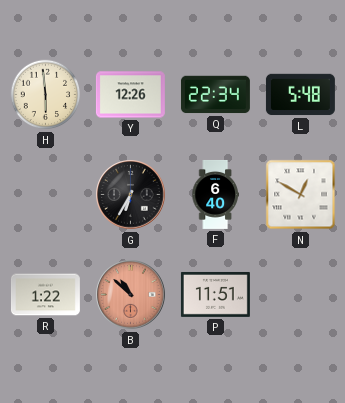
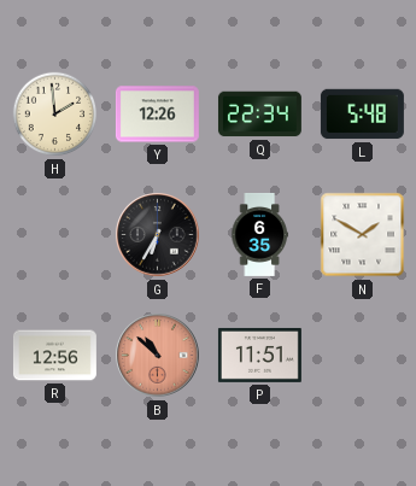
H: 5:59 -> 1:59 (55, 115)
F: 6:40 -> 6:35 (259, 234)
N: 12:50 -> 1:50 (363, 235)
R: 1:22 -> 12:56 (54, 356)
